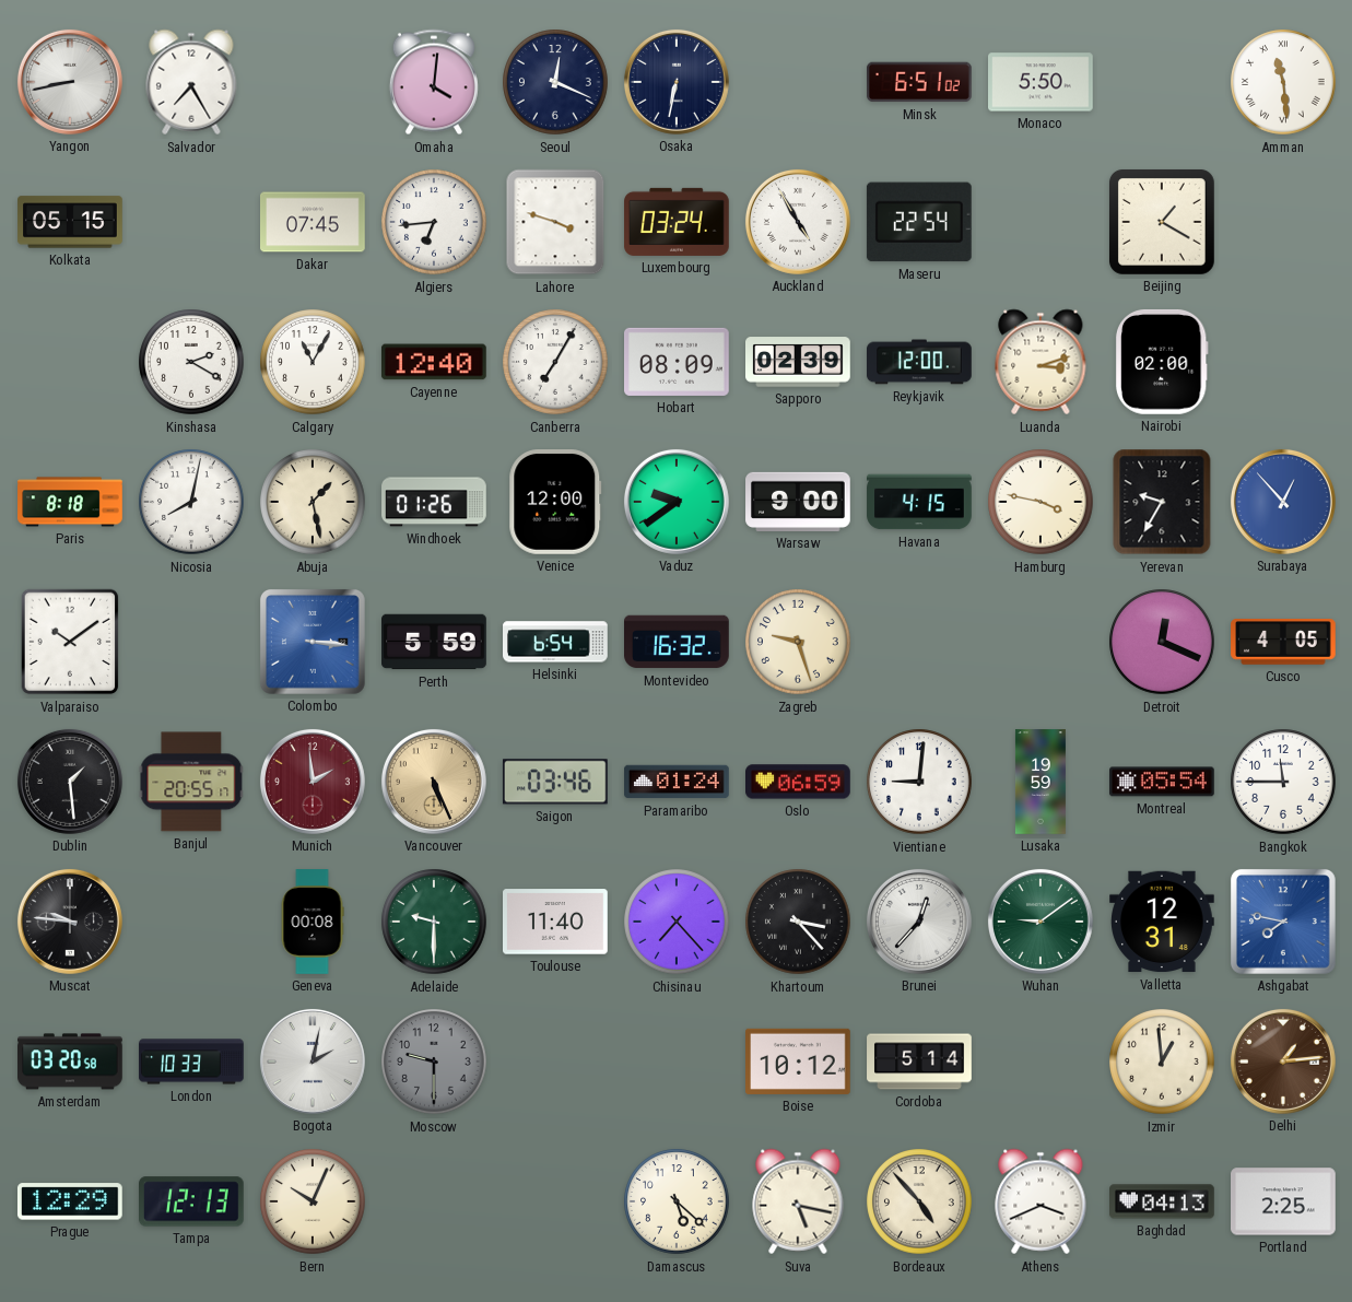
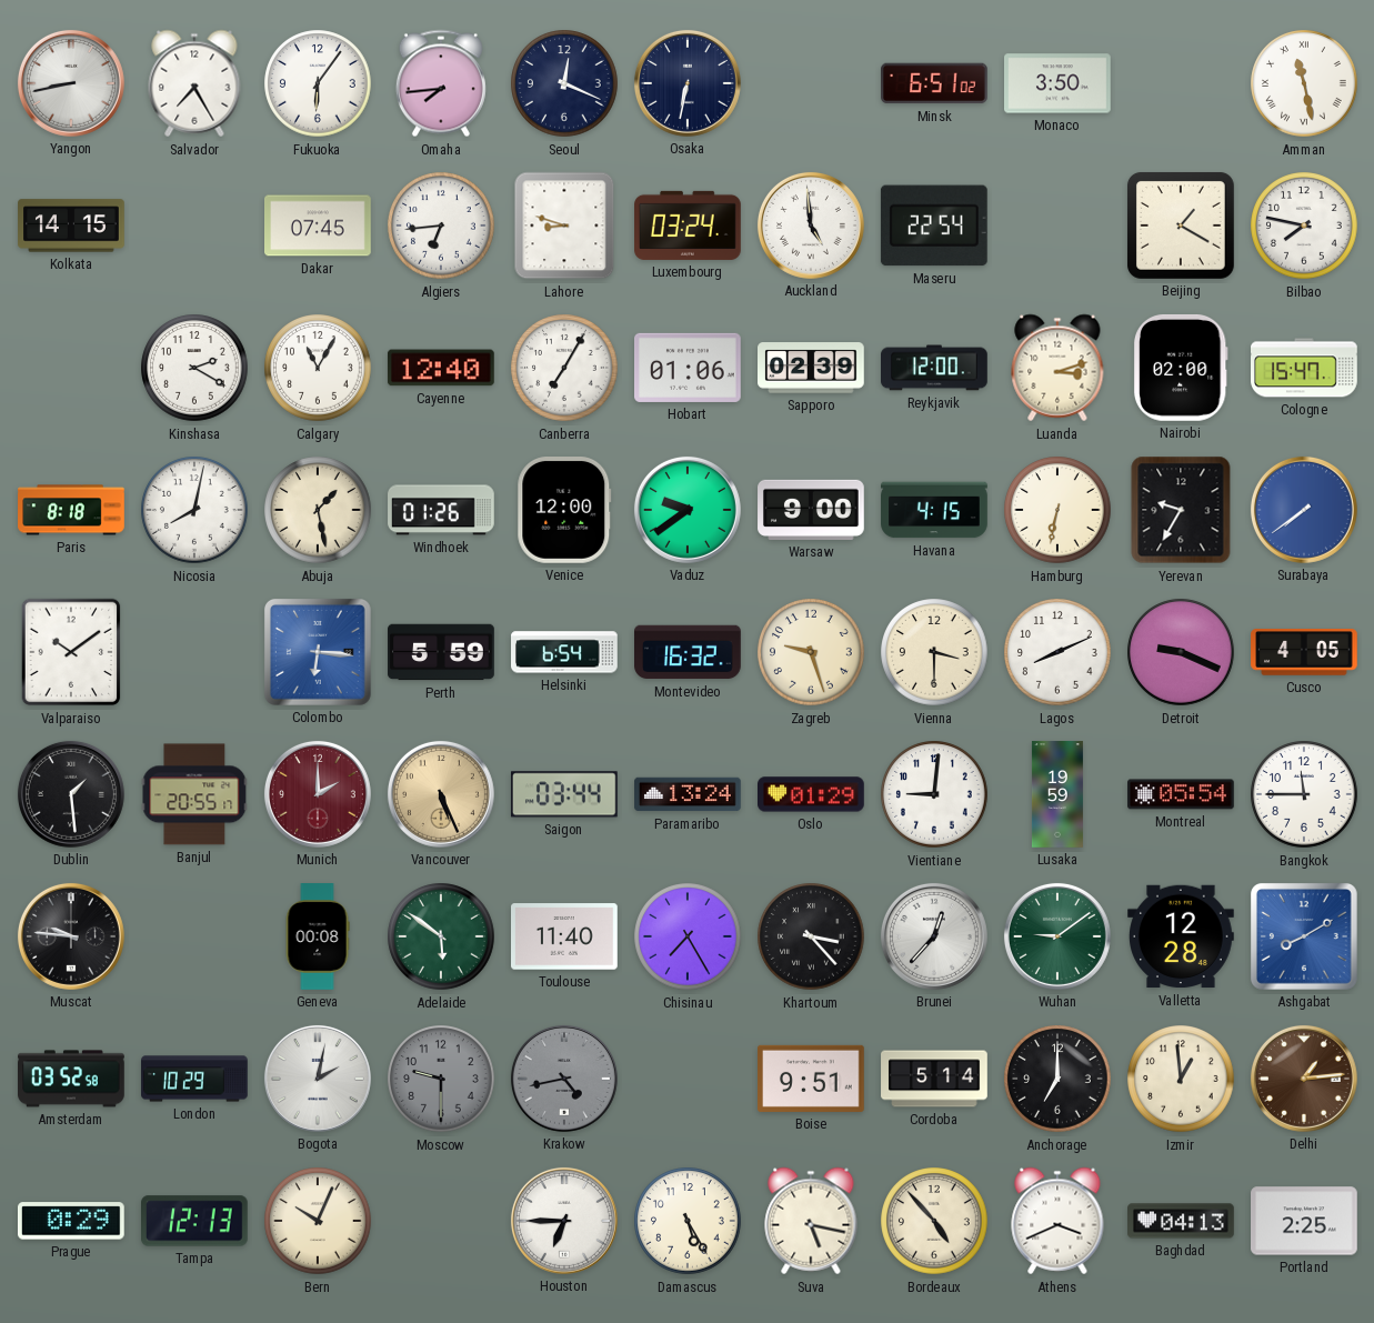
Fukuoka: none -> 6:06 (318, 83)
Omaha: 4:01 -> 7:44 (441, 83)
Monaco: 5:50 -> 3:50 (1059, 83)
Amman: 11:29 -> 11:28 (1304, 83)
Kolkata: 05:15 -> 14:15 (71, 225)
Lahore: 3:48 -> 8:48 (564, 225)
Auckland: 4:55 -> 4:59 (811, 225)
Bilbao: none -> 7:47 (1304, 225)
Hobart: 08:09 -> 01:06 (689, 368)
Cologne: none -> 15:47 (1304, 368)
Hamburg: 3:47 -> 6:32 (1057, 510)
Surabaya: 12:53 -> 7:39 (1304, 510)
Colombo: 3:16 -> 6:16 (318, 652)
Vienna: none -> 3:30 (934, 652)
Lagos: none -> 8:11 (1057, 652)
Detroit: 12:19 -> 9:19 (1181, 652)
Munich: 1:59 -> 2:00 (318, 794)
Saigon: 03:46 -> 03:44 (564, 794)
Paramaribo: 01:24 -> 13:24 (688, 794)
Oslo: 06:59 -> 01:29 (812, 794)
Adelaide: 9:30 -> 5:51 (441, 936)
Chisinau: 7:23 -> 7:25 (688, 936)
Valletta: 12:31 -> 12:28 (1182, 936)
Ashgabat: 7:47 -> 8:10 (1304, 936)
Amsterdam: 03:20 -> 03:52 (72, 1079)
London: 10:33 -> 10:29 (194, 1079)
Krakow: none -> 4:43 (564, 1079)
Boise: 10:12 -> 9:51 (812, 1079)
Anchorage: none -> 7:00 (1057, 1079)
Prague: 12:29 -> 0:29 (71, 1221)
Houston: none -> 6:45 (564, 1221)
Damascus: 5:22 -> 5:25 (688, 1221)
